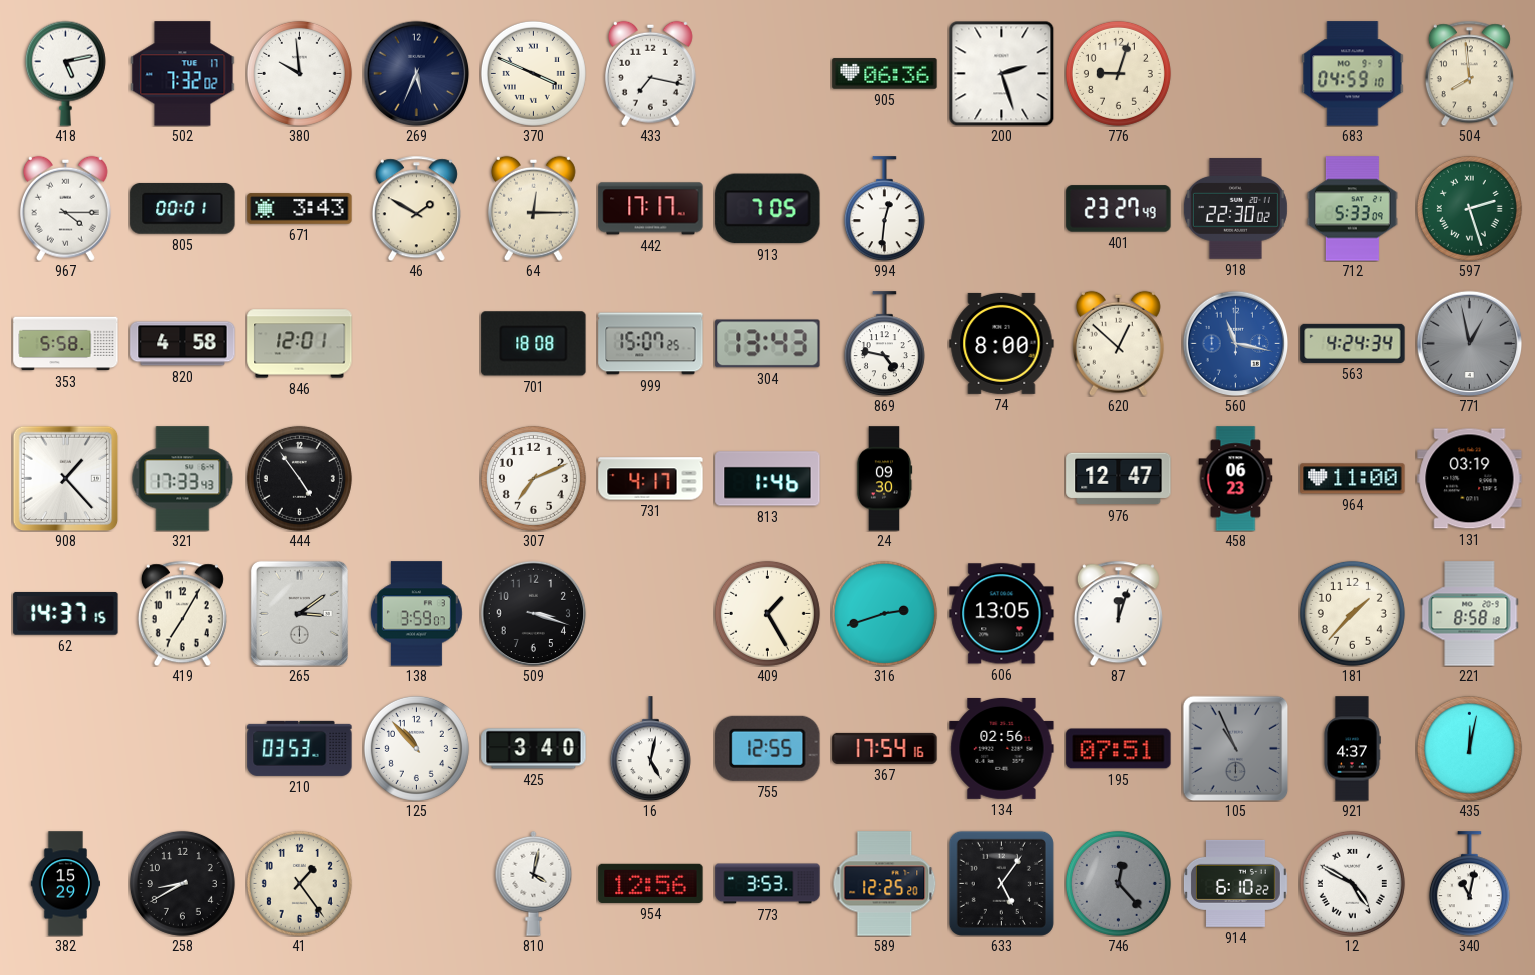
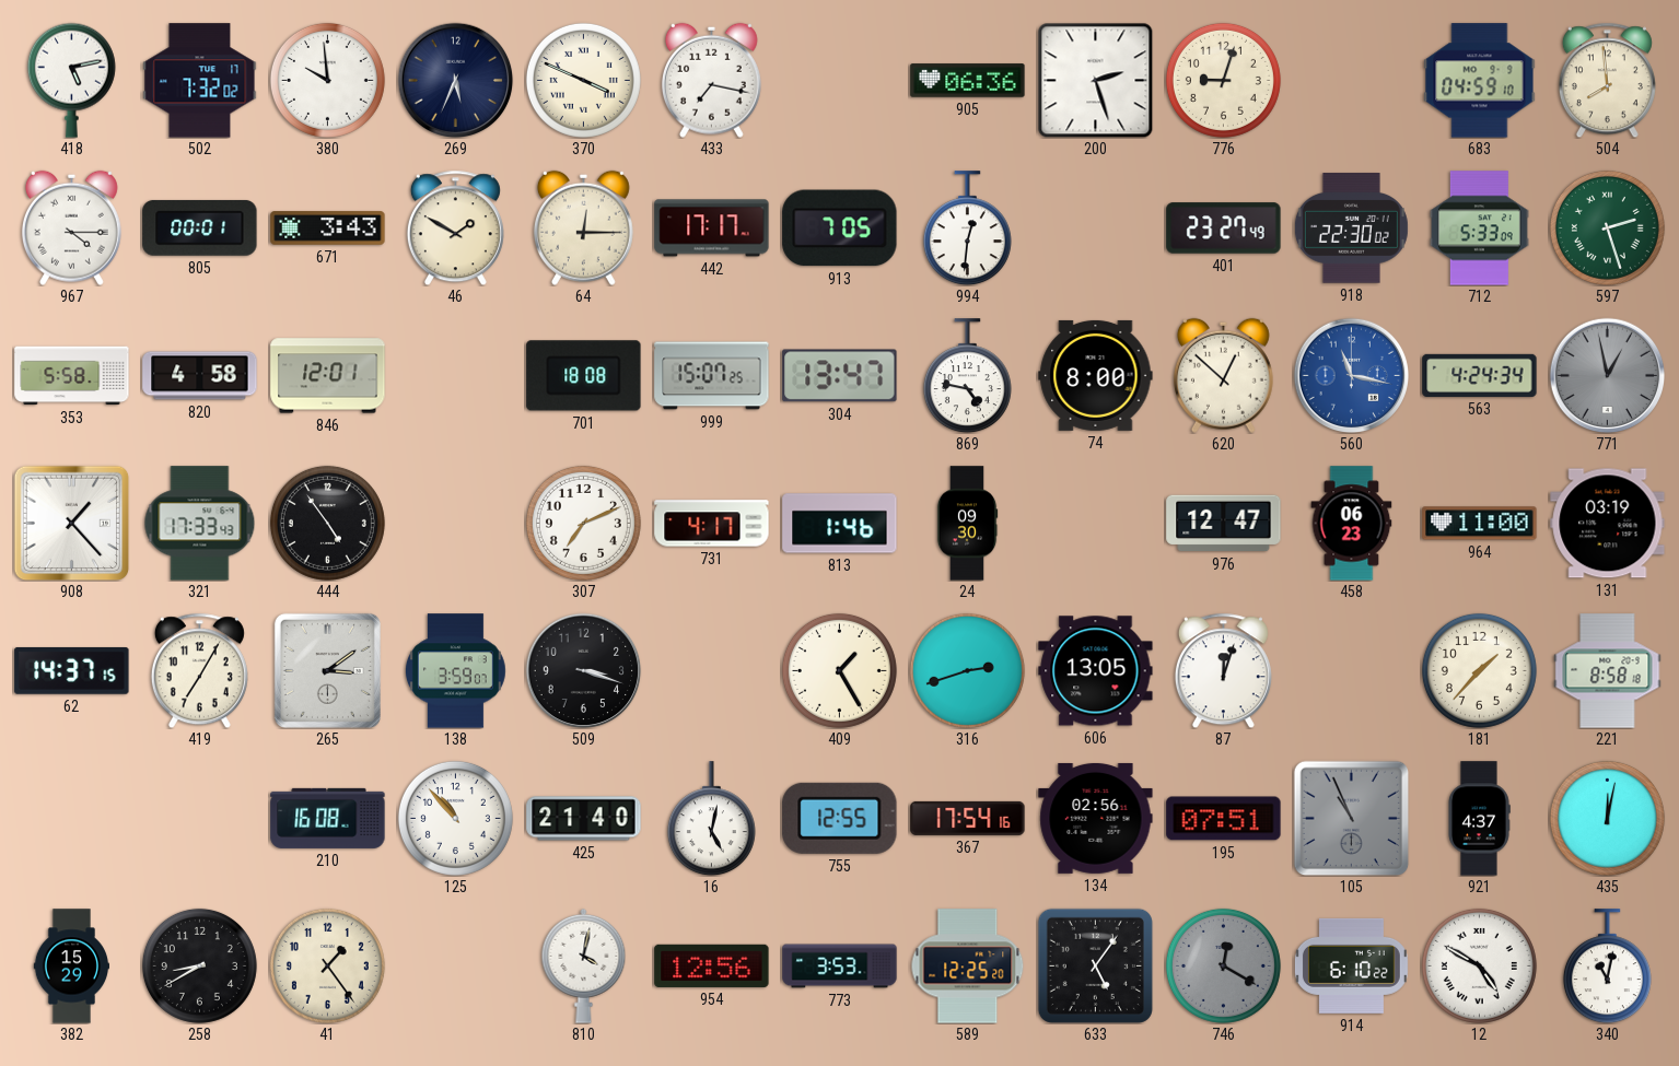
304: 13:43 -> 13:47 (840, 376)
210: 03:53 -> 16:08 (328, 818)
425: 3:40 -> 21:40 (584, 819)
746: 12:23 -> 12:20 (1223, 965)
